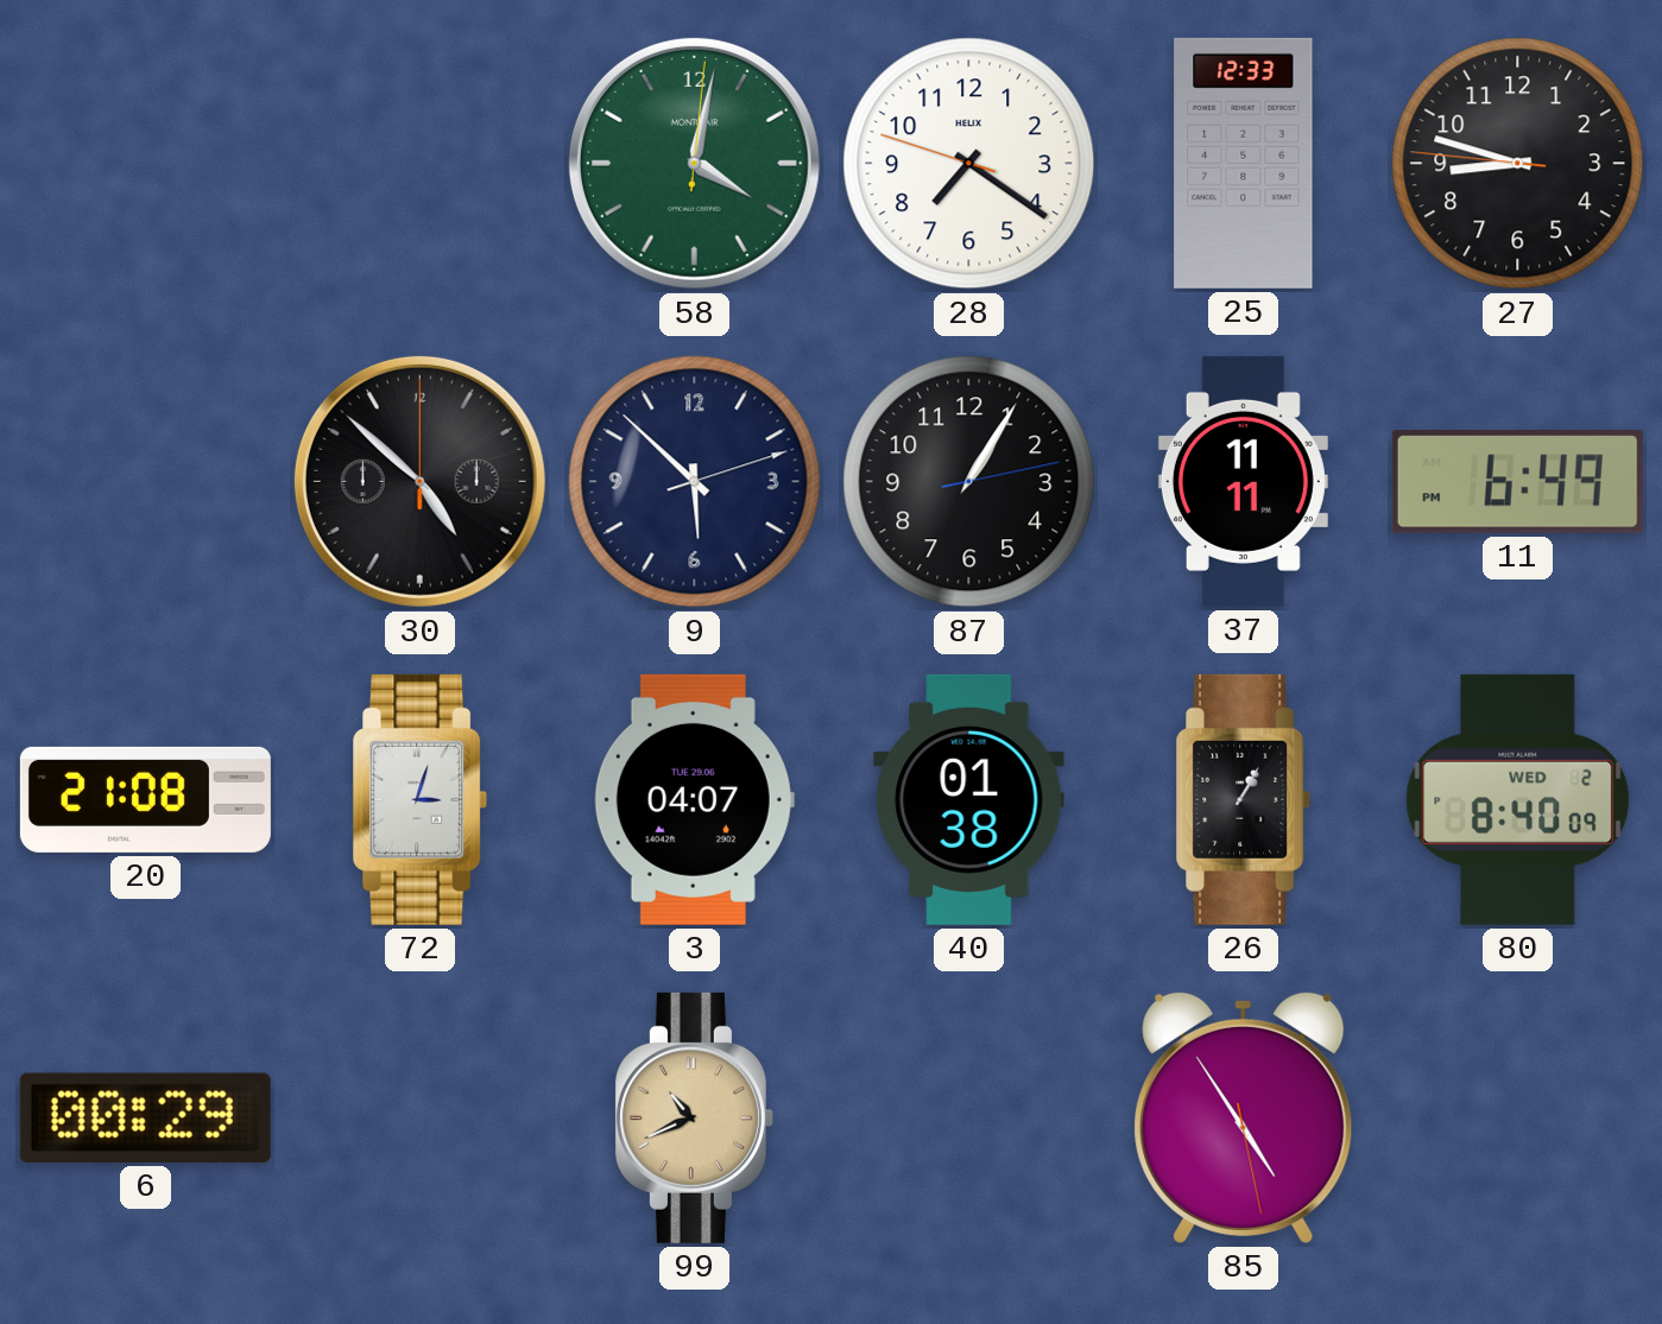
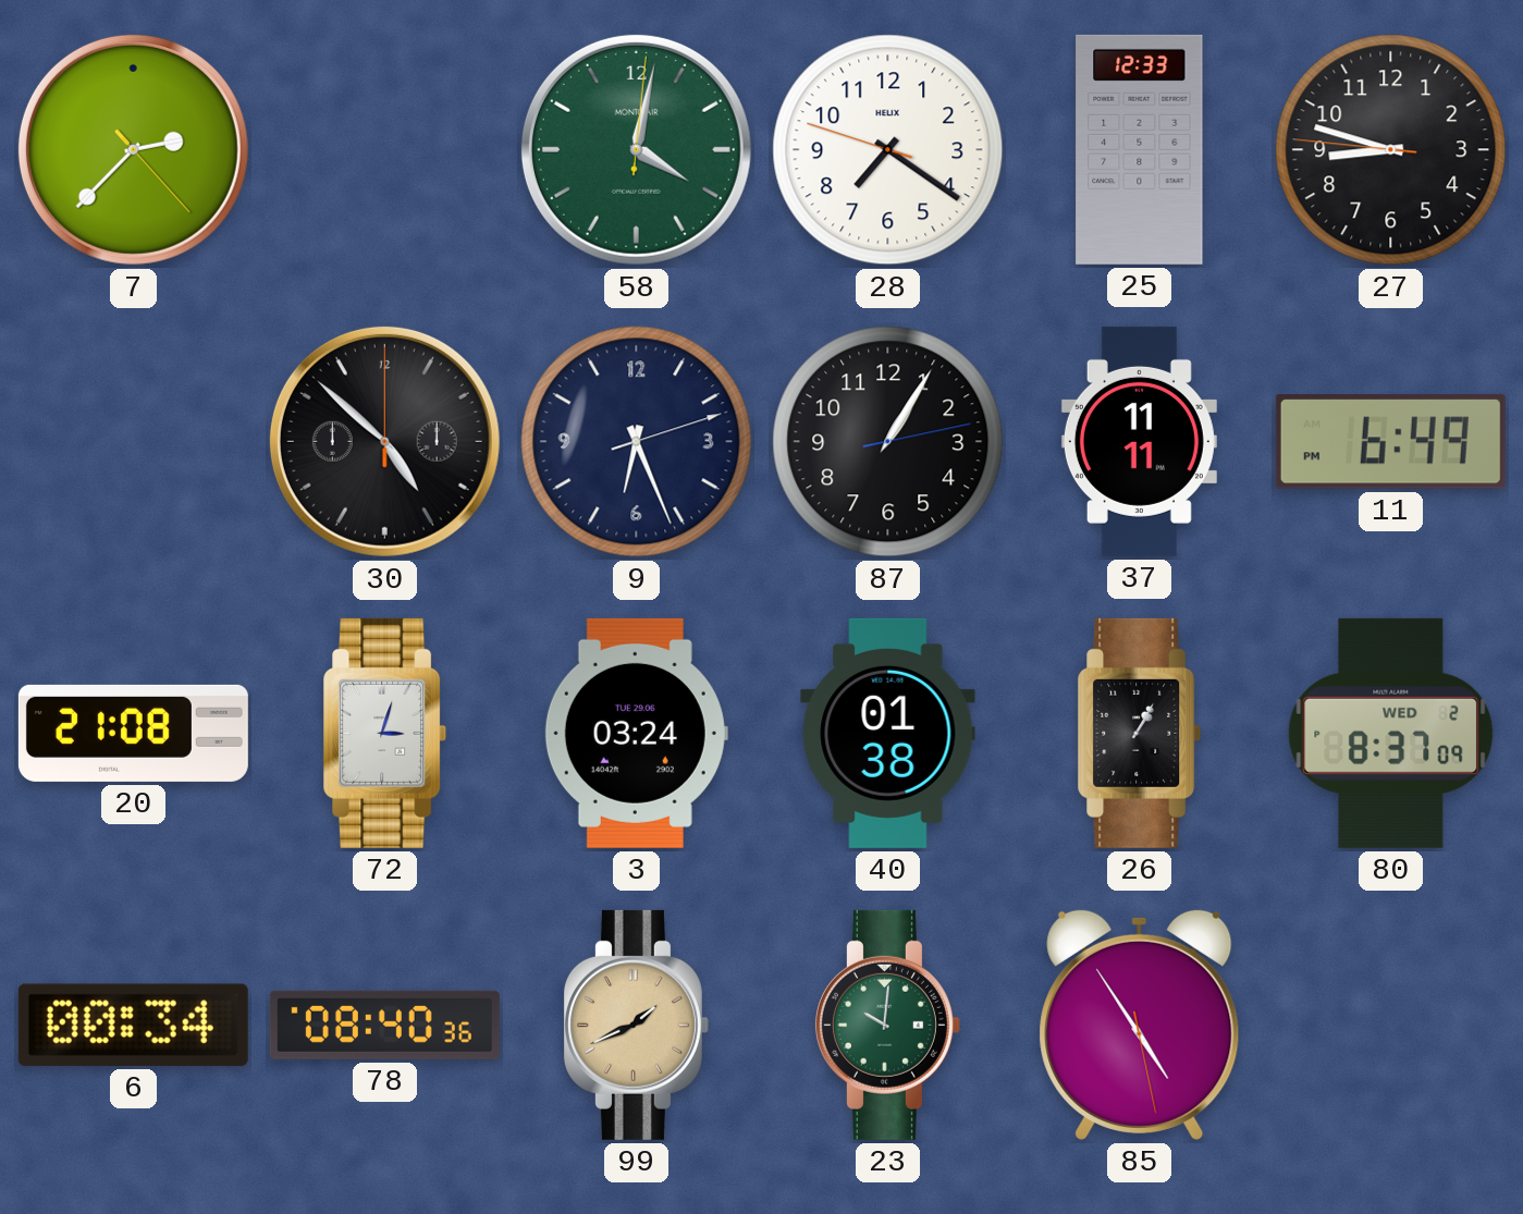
7: none -> 2:37 (133, 149)
9: 5:52 -> 6:26 (637, 442)
3: 04:07 -> 03:24 (636, 733)
80: 8:40 -> 8:37 (1391, 733)
6: 00:29 -> 00:34 (133, 1025)
78: none -> 08:40 (384, 1025)
99: 10:41 -> 1:41 (636, 1025)
23: none -> 10:01 (887, 1025)
